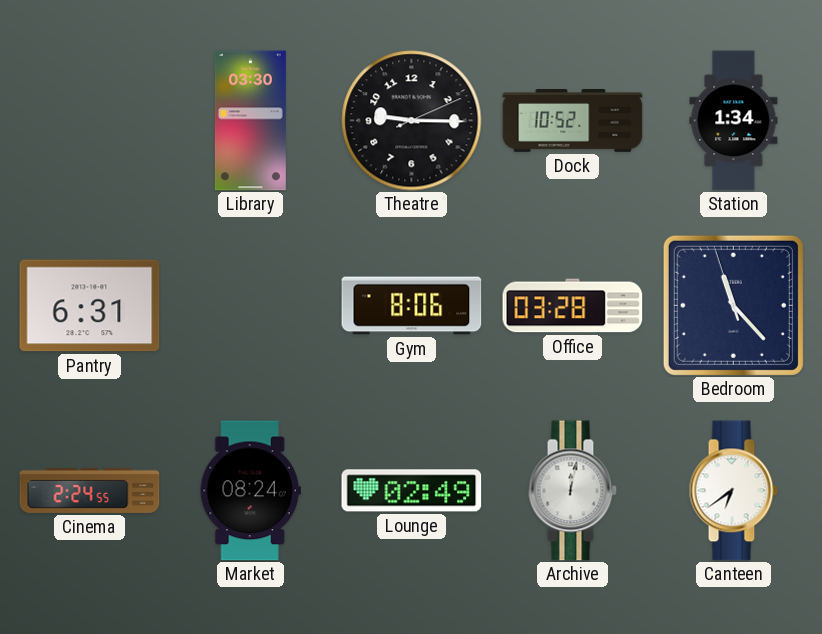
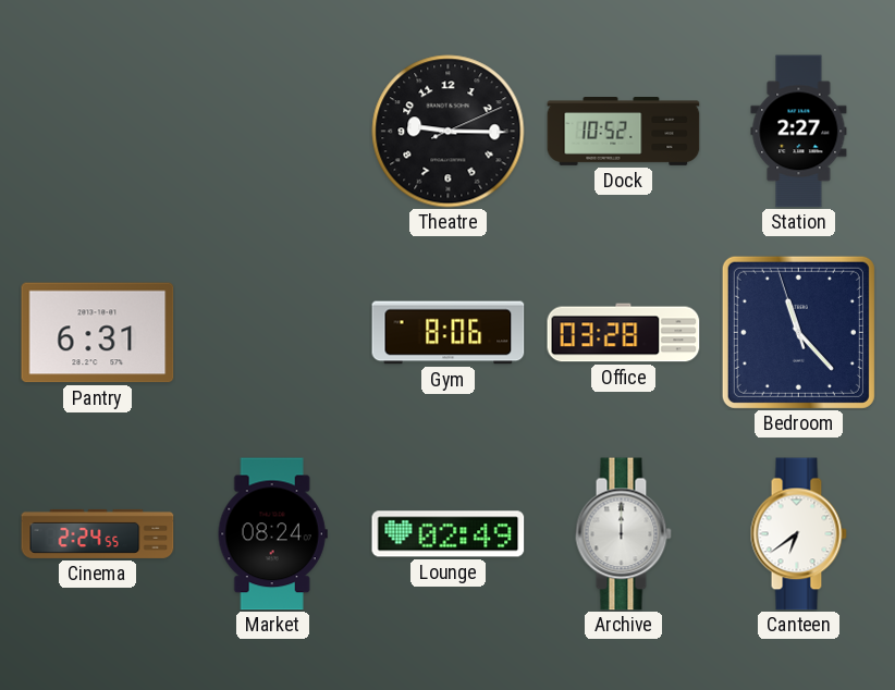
Library: 03:30 -> none (250, 121)
Station: 1:34 -> 2:27 (799, 132)
Archive: 12:02 -> 12:00 (623, 534)
